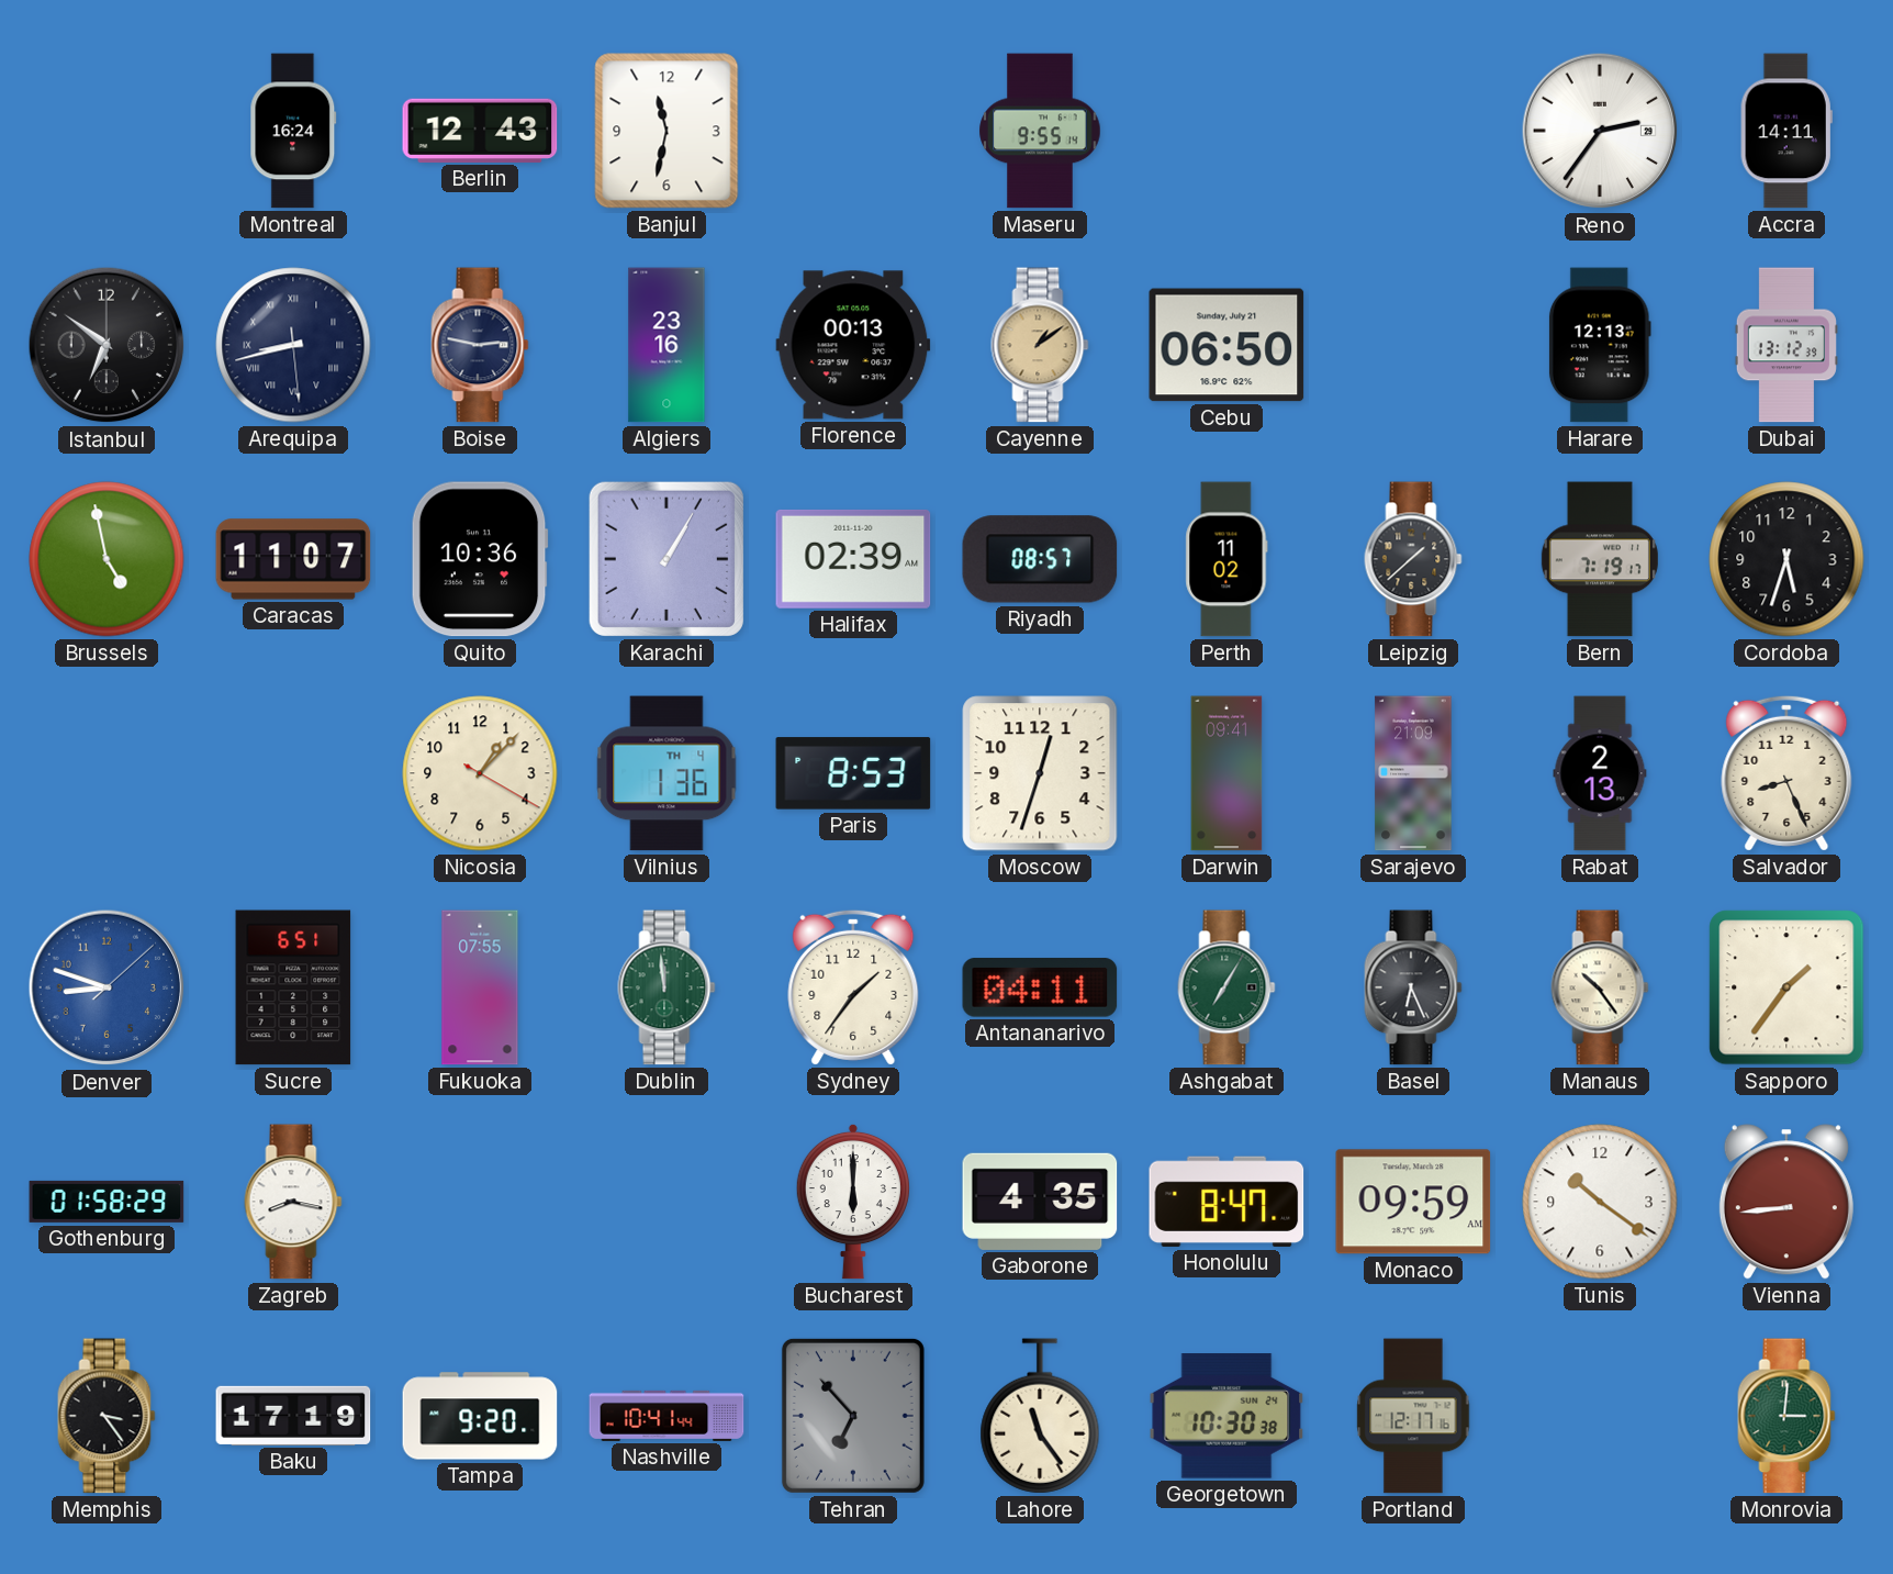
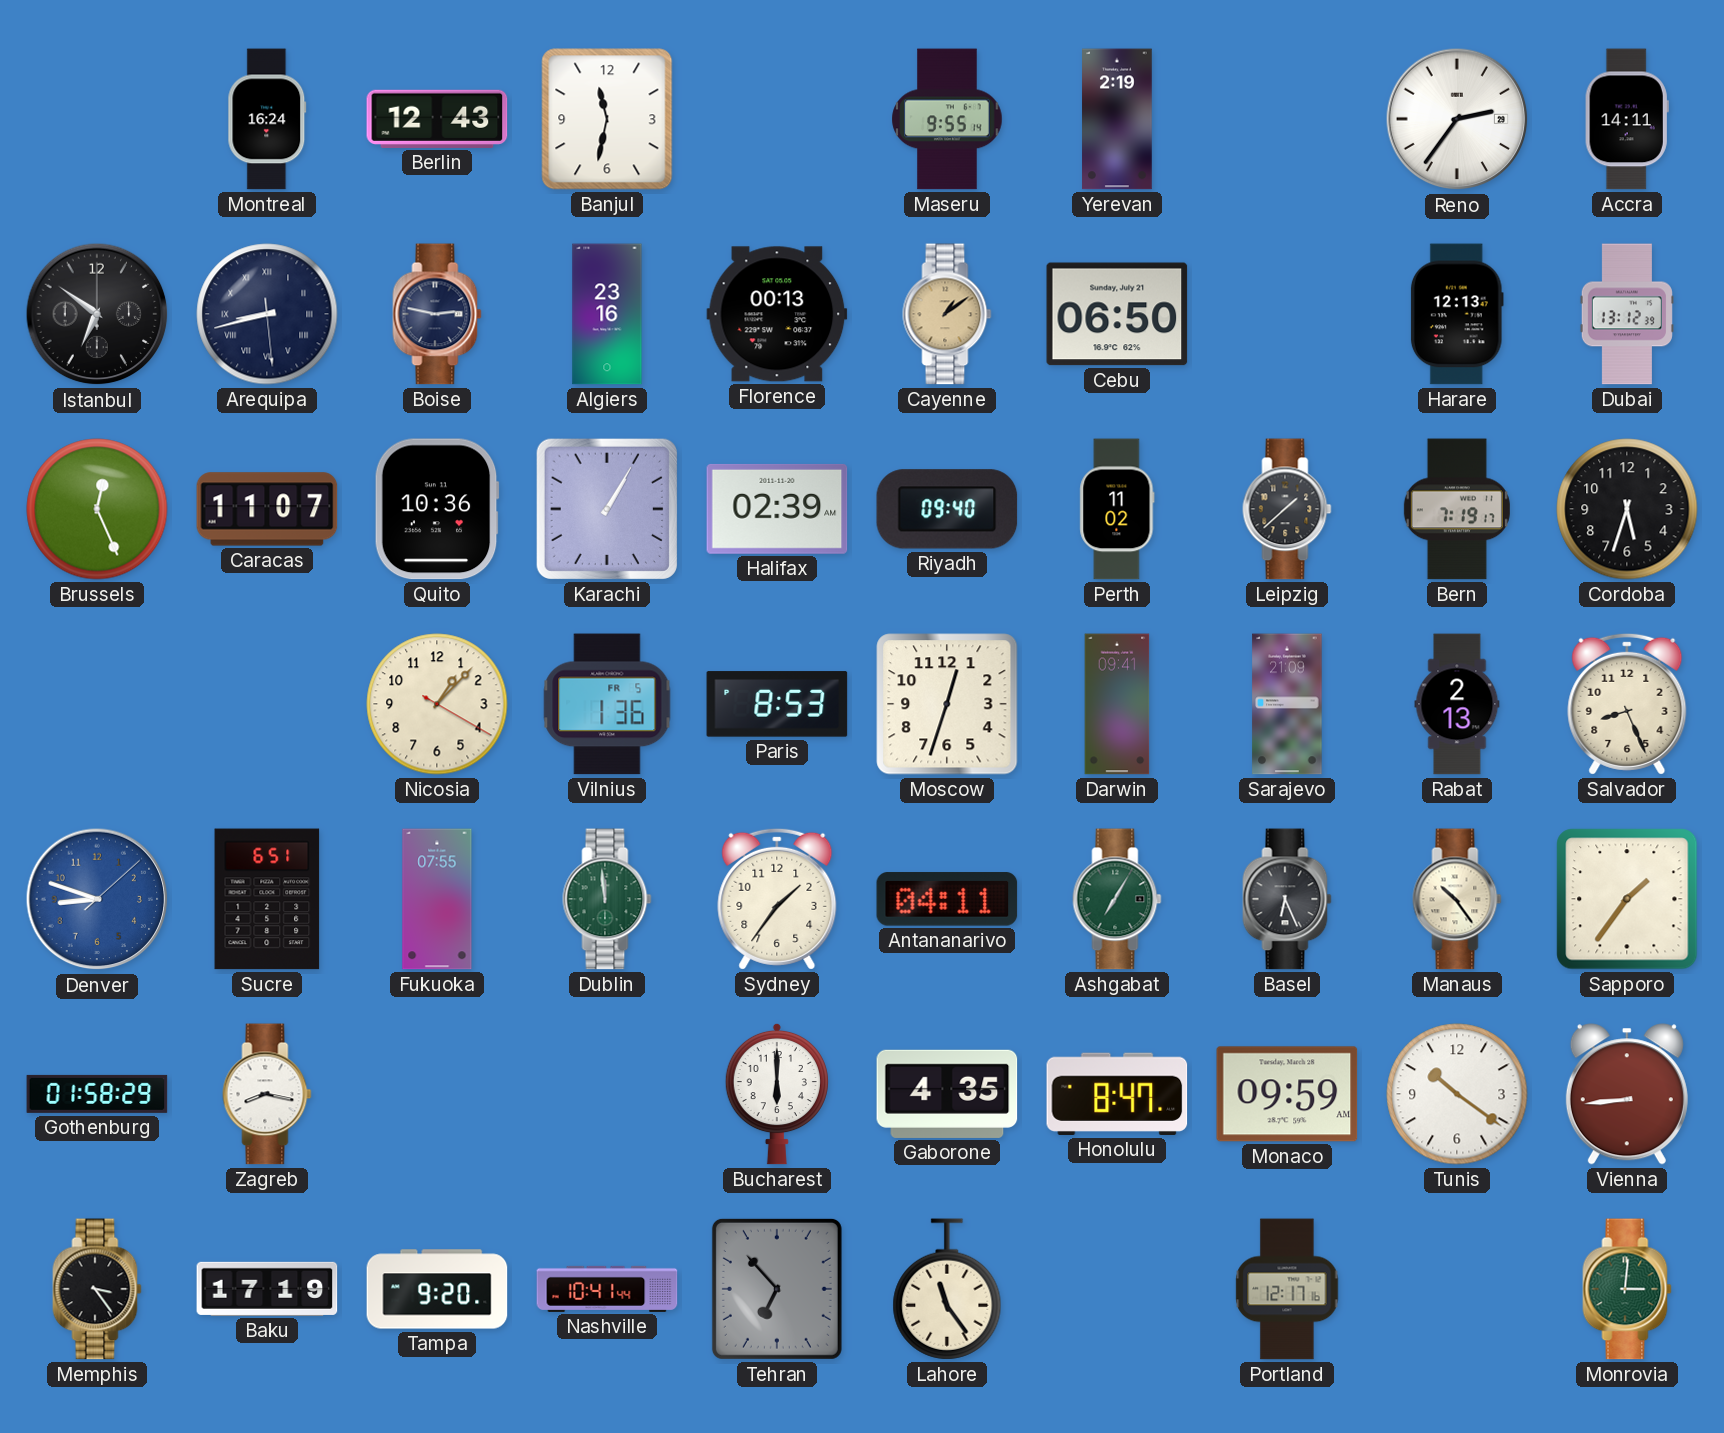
Yerevan: none -> 2:19 (1117, 119)
Brussels: 4:58 -> 12:26 (97, 509)
Riyadh: 08:57 -> 09:40 (947, 509)
Vilnius date: TH 4 -> FR 5 (607, 704)
Georgetown: 10:30 -> none (1226, 1416)
